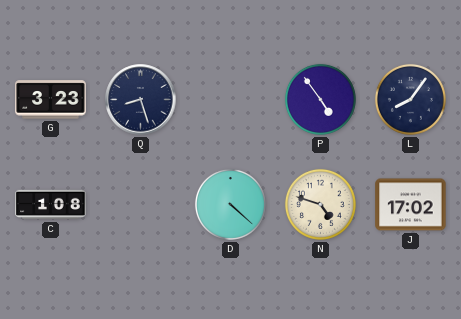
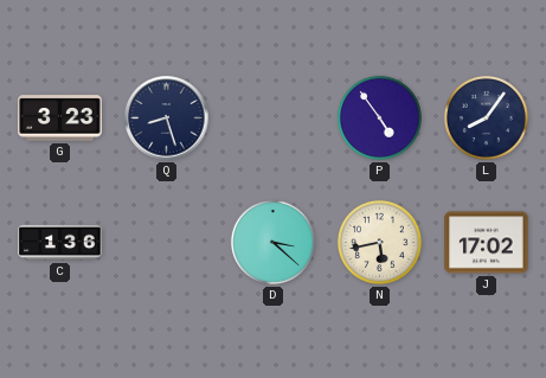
C: 1:08 -> 1:36 (60, 243)
D: 4:22 -> 3:22 (272, 242)
N: 4:48 -> 5:43 (379, 242)
